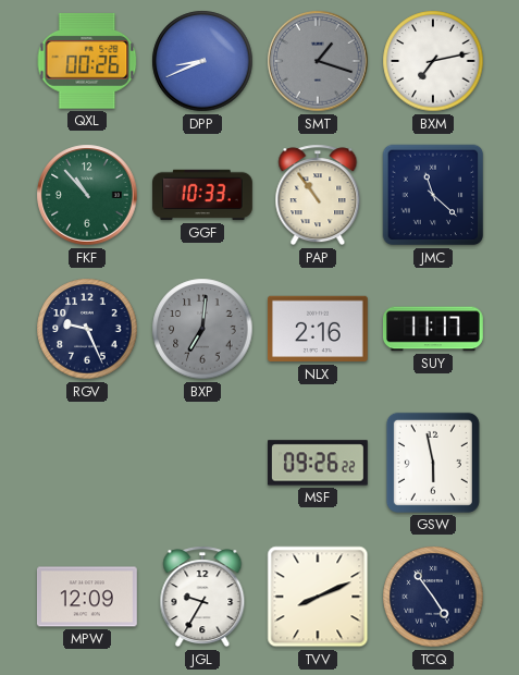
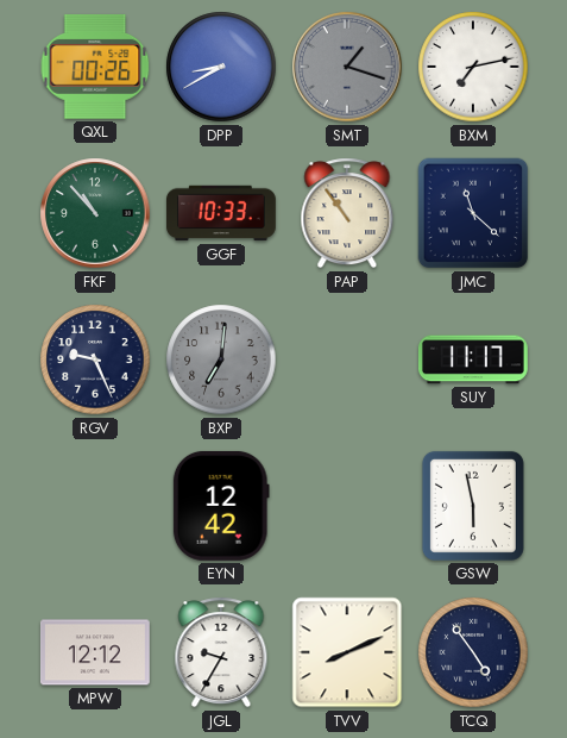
DPP: 8:41 -> 8:40 (221, 67)
NLX: 2:16 -> none (318, 329)
EYN: none -> 12:42 (221, 506)
MSF: 09:26 -> none (318, 463)
MPW: 12:09 -> 12:12 (95, 652)
